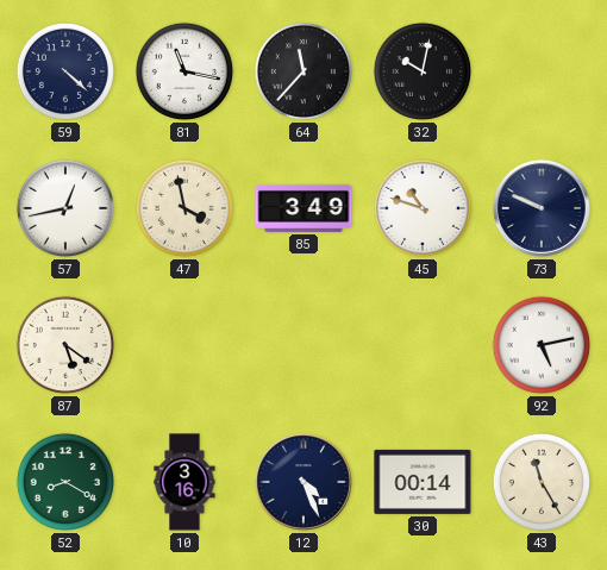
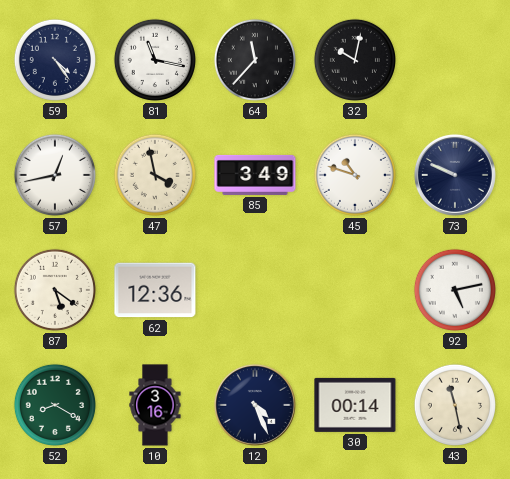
59: 4:22 -> 4:24 (55, 60)
62: none -> 12:36 (155, 290)
43: 11:25 -> 11:28 (455, 405)
